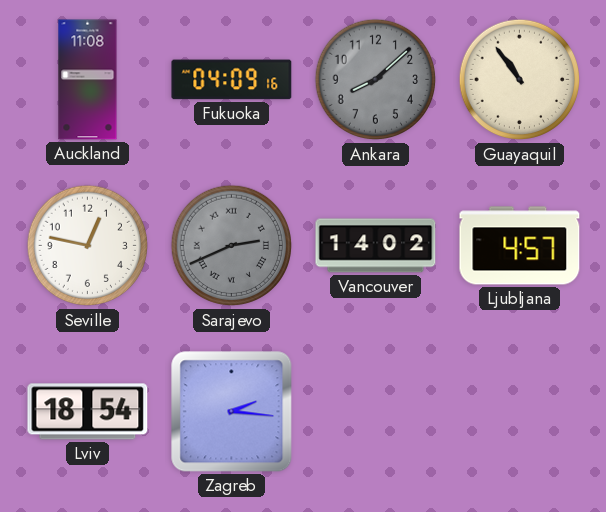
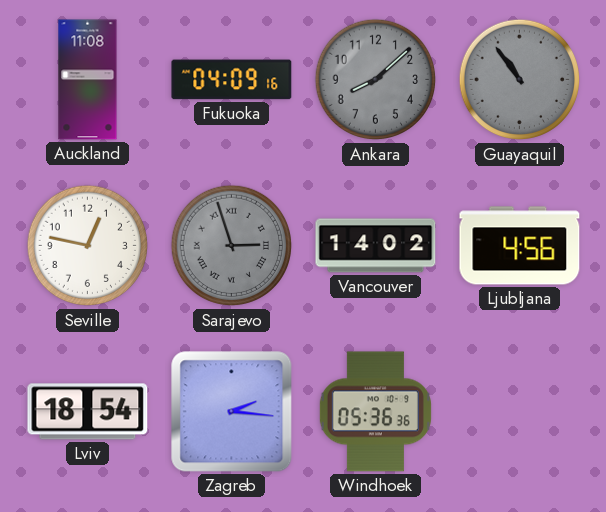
Guayaquil dial: cream -> grey (520, 80)
Sarajevo: 2:41 -> 2:57 (232, 246)
Ljubljana: 4:57 -> 4:56 (520, 246)
Windhoek: none -> 05:36 (375, 412)
